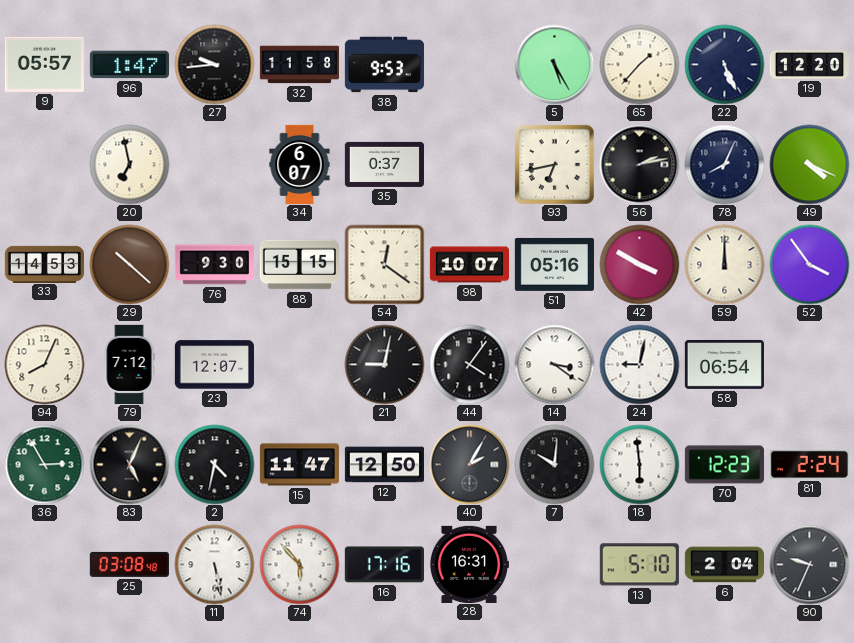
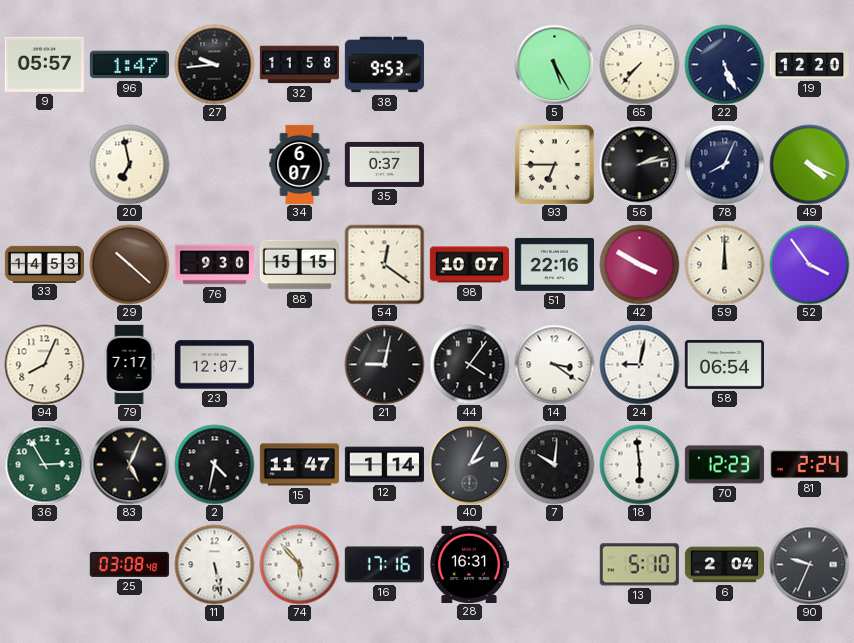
65: 1:37 -> 7:37 (639, 64)
93: 6:43 -> 6:45 (554, 164)
51: 05:16 -> 22:16 (554, 264)
79: 7:12 -> 7:17 (129, 364)
12: 12:50 -> 1:14 (384, 465)
